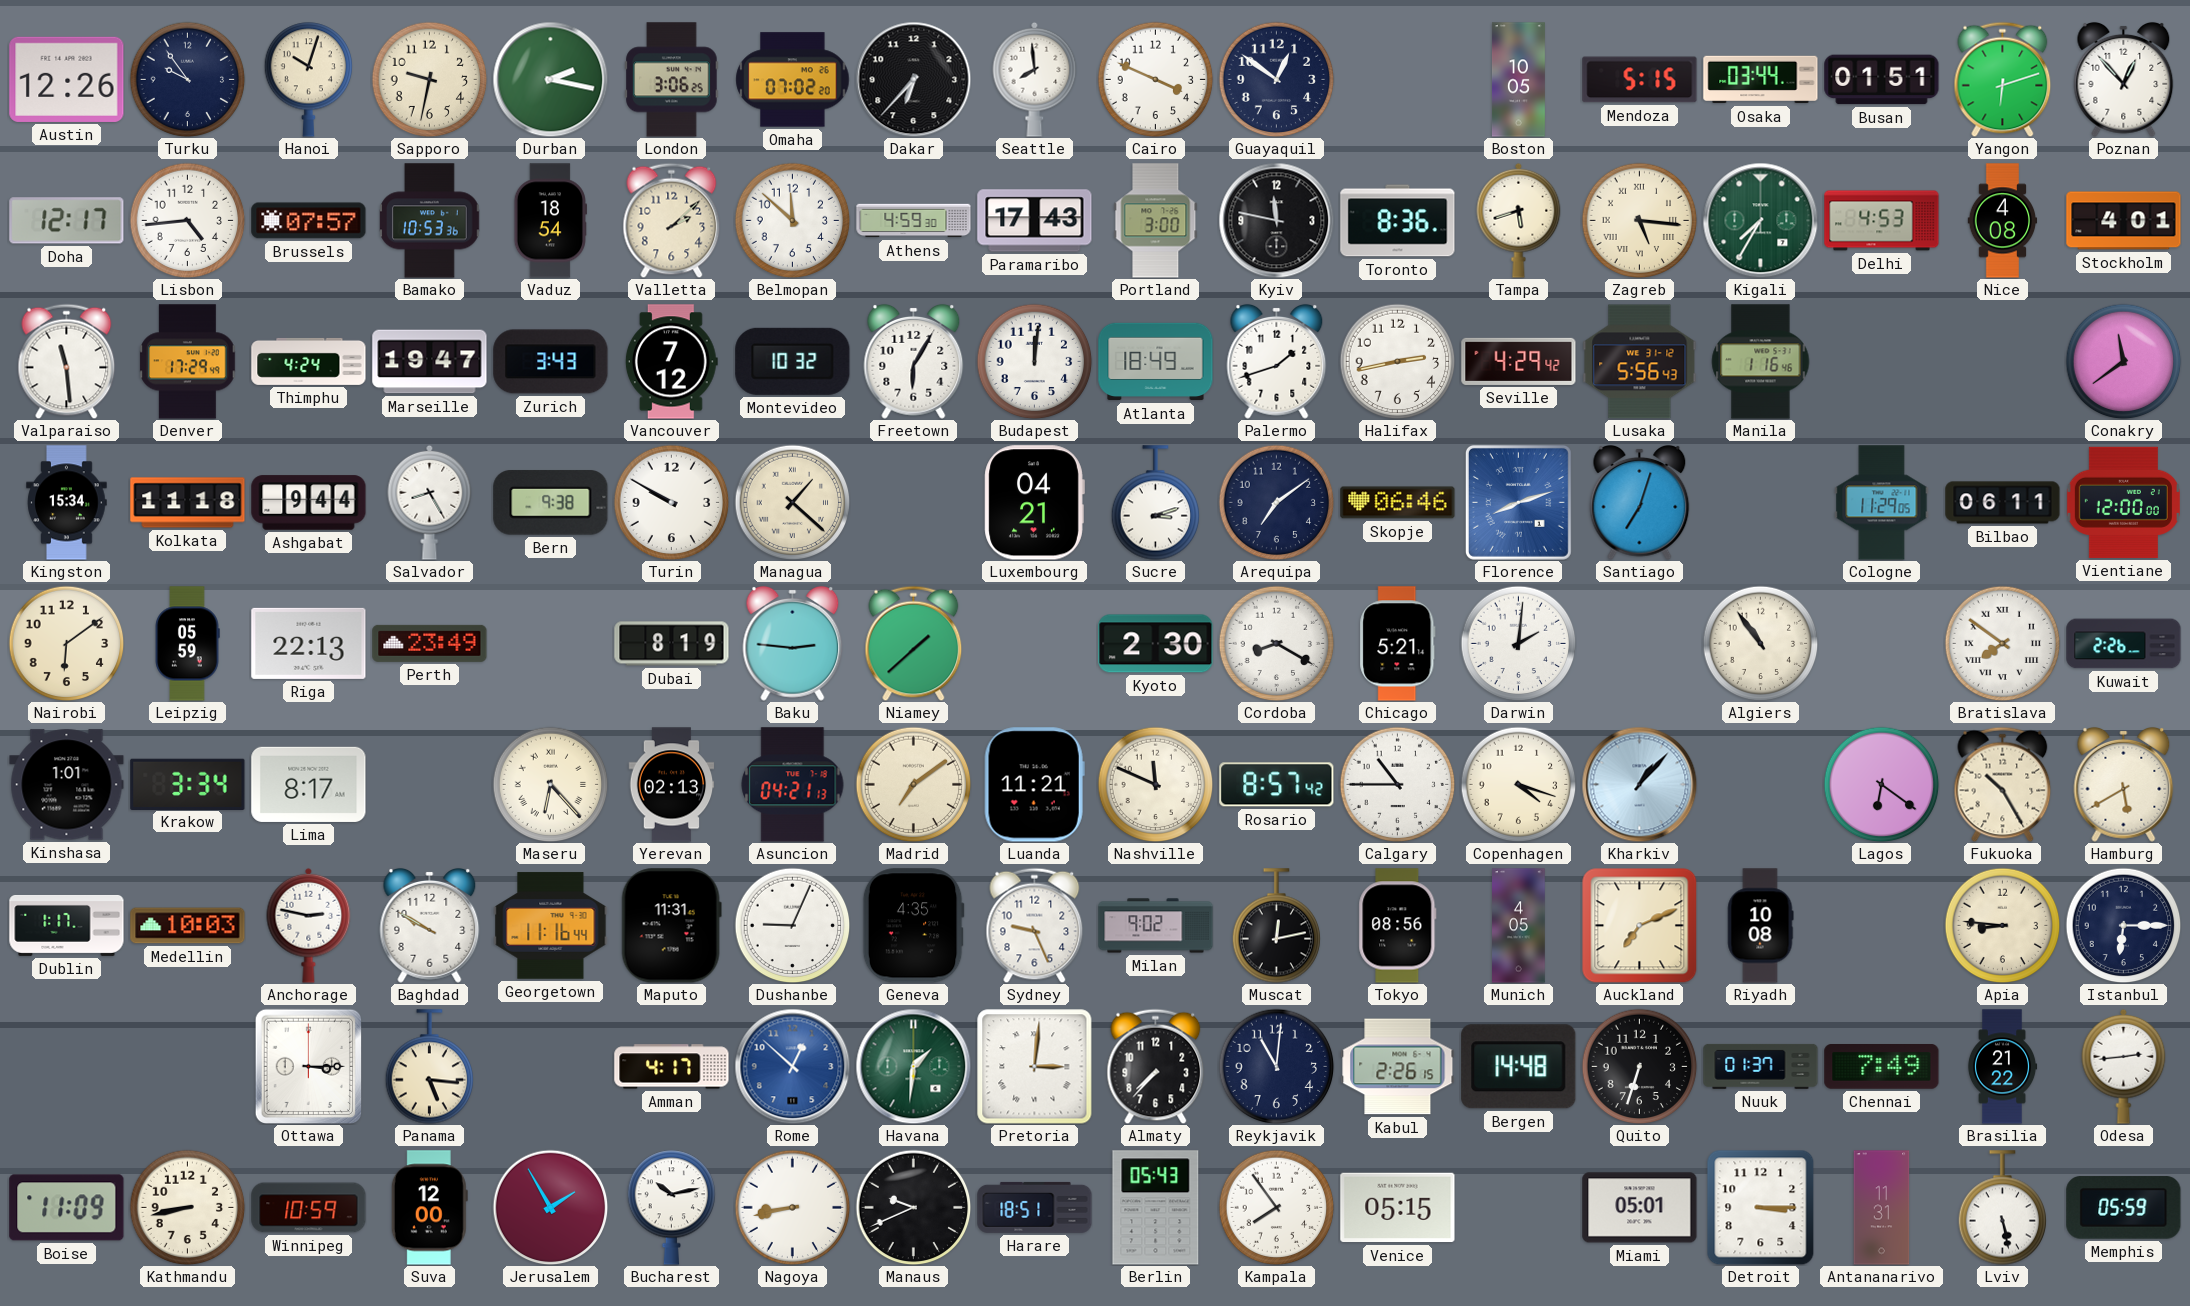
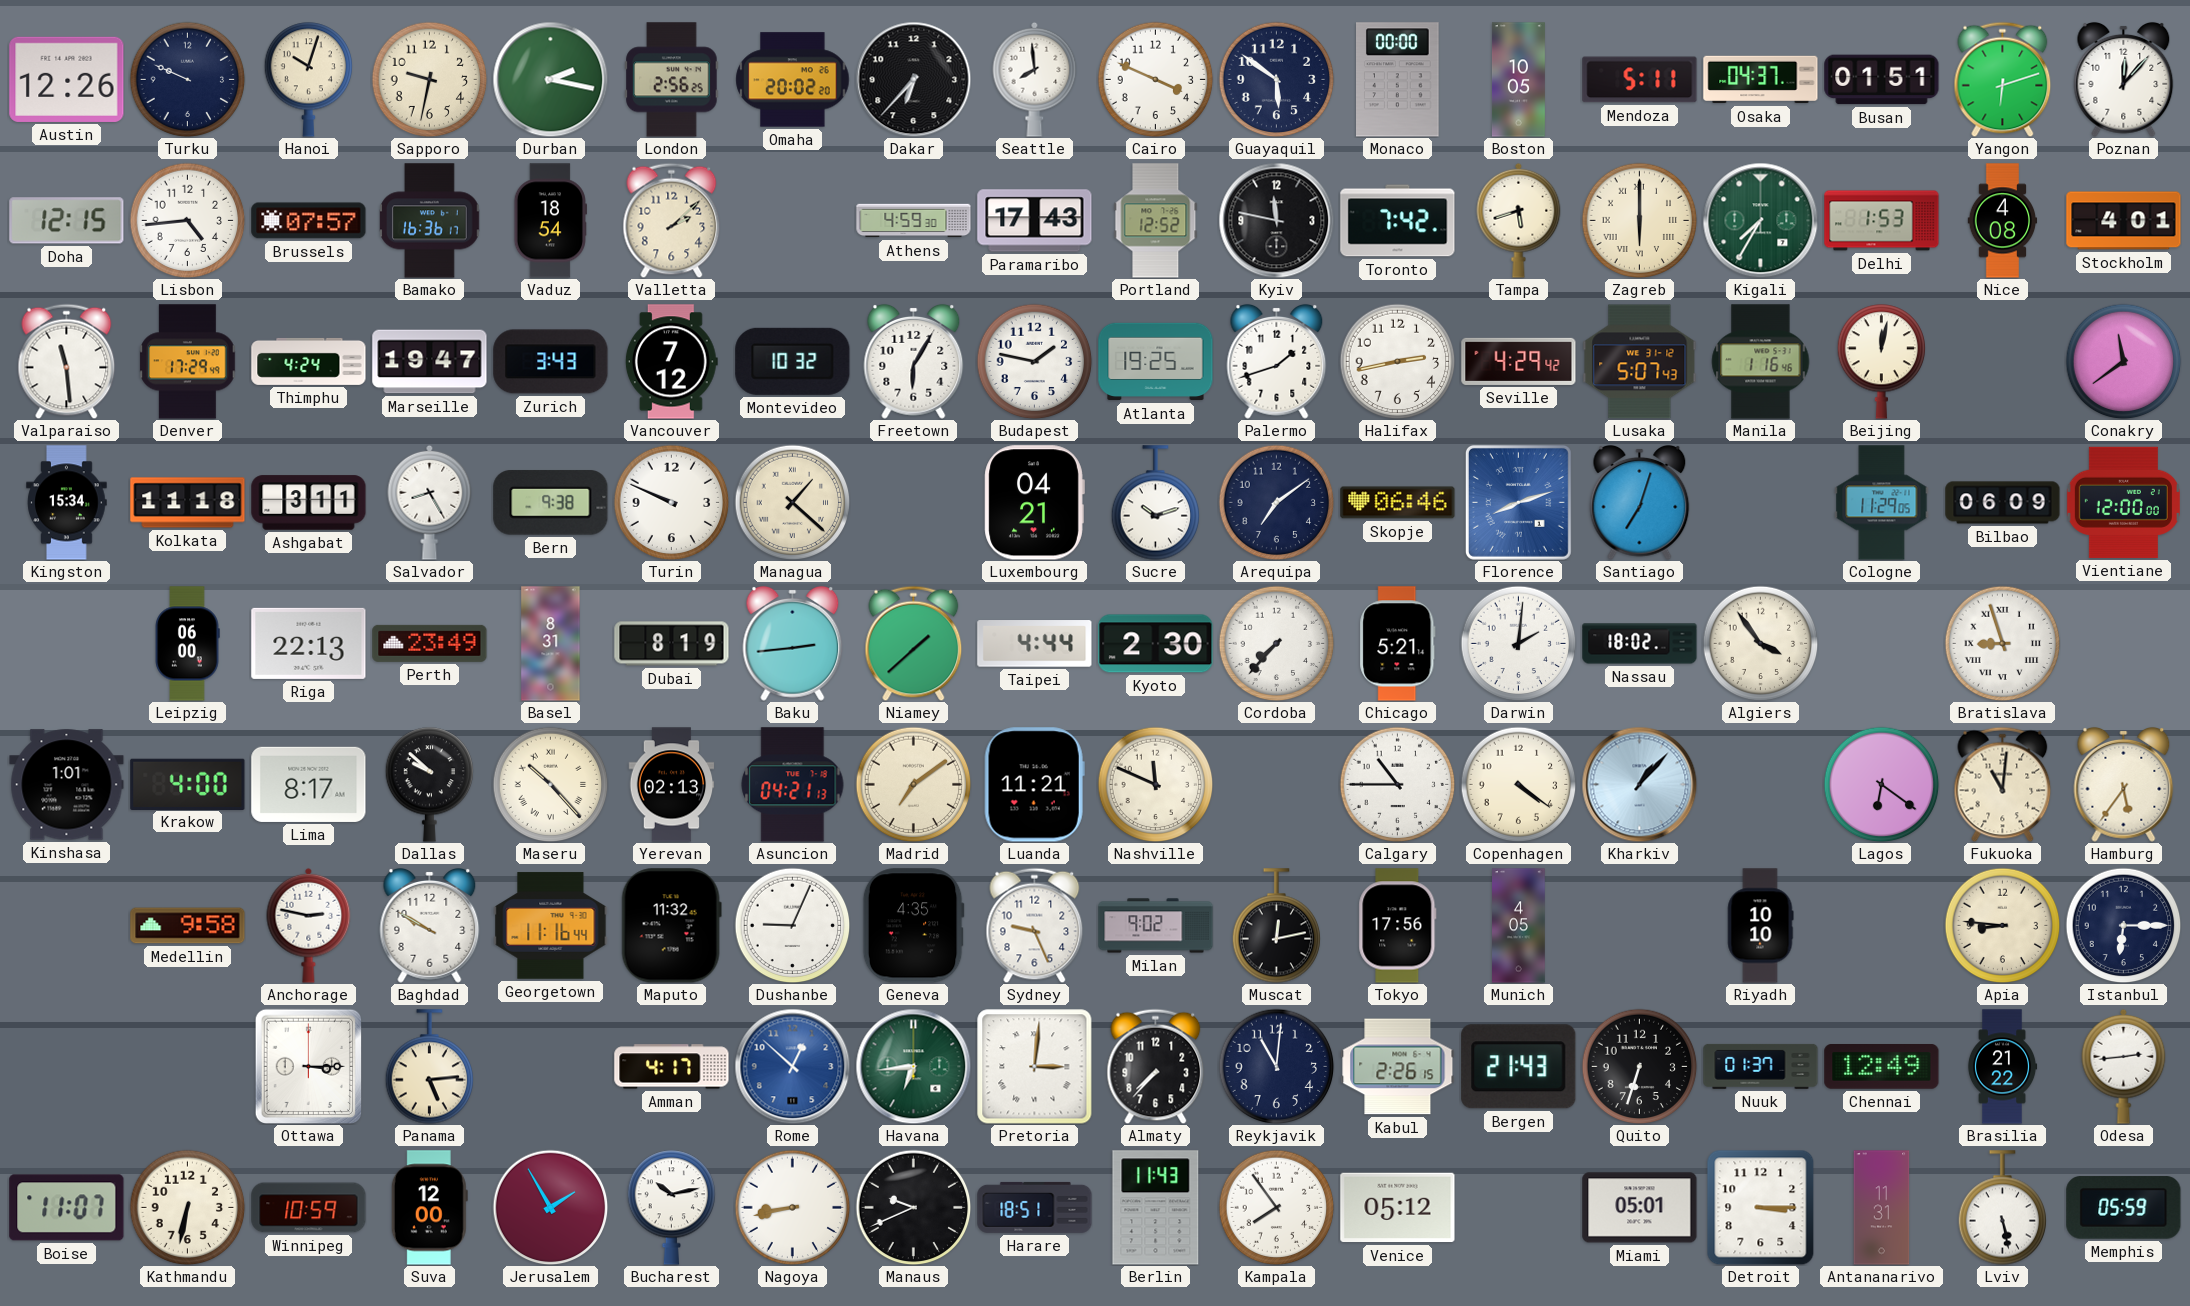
Turku: 9:54 -> 9:49 (187, 79)
London: 3:06 -> 2:56 (672, 80)
Omaha: 07:02 -> 20:02 (793, 80)
Guayaquil: 12:51 -> 5:51 (1276, 79)
Monaco: none -> 00:00 (1398, 80)
Mendoza: 5:15 -> 5:11 (1640, 80)
Osaka: 03:44 -> 04:37 (1761, 80)
Poznan: 12:53 -> 12:07 (2124, 79)
Doha: 12:17 -> 12:15 (67, 221)
Bamako: 10:53 -> 16:36 (430, 221)
Belmopan: 11:52 -> none (792, 220)
Portland: 3:00 -> 12:52 (1156, 221)
Toronto: 8:36 -> 7:42 (1398, 221)
Zagreb: 5:16 -> 6:00 (1639, 220)
Delhi: 4:53 -> 1:53 (1882, 221)
Budapest: 12:01 -> 1:47 (1034, 361)
Atlanta: 18:49 -> 19:25 (1156, 362)
Lusaka: 5:56 -> 5:07 (1640, 362)
Beijing: none -> 12:02 (1882, 362)
Ashgabat: 9:44 -> 3:11 (309, 503)
Turin: 9:50 -> 9:49 (671, 502)
Sucre: 3:12 -> 10:12 (1156, 503)
Bilbao: 06:11 -> 06:09 (2003, 503)
Nairobi: 6:09 -> none (66, 643)
Leipzig: 05:59 -> 06:00 (187, 644)
Basel: none -> 8:31 (551, 644)
Baku: 2:46 -> 2:44 (793, 643)
Taipei: none -> 4:44 (1035, 644)
Cordoba: 8:20 -> 7:37 (1276, 643)
Nassau: none -> 18:02 (1640, 644)
Algiers: 10:54 -> 3:54 (1760, 643)
Bratislava: 7:51 -> 8:57 (2002, 643)
Kuwait: 2:26 -> none (2124, 644)
Krakow: 3:34 -> 4:00 (188, 784)
Dallas: none -> 9:52 (430, 785)
Maseru: 6:23 -> 10:23 (550, 784)
Rosario: 8:57 -> none (1277, 785)
Copenhagen: 4:18 -> 4:21 (1518, 784)
Fukuoka: 10:25 -> 11:01 (2003, 784)
Hamburg: 5:40 -> 5:36 (2124, 784)
Dublin: 1:17 -> none (67, 925)
Medellin: 10:03 -> 9:58 (188, 926)
Maputo: 11:31 -> 11:32 (671, 926)
Tokyo: 08:56 -> 17:56 (1398, 926)
Auckland: 7:11 -> none (1639, 926)
Riyadh: 10:08 -> 10:10 (1760, 926)
Panama: 5:16 -> 5:14 (430, 1067)
Havana: 1:31 -> 6:44 (913, 1066)
Bergen: 14:48 -> 21:43 (1519, 1067)
Chennai: 7:49 -> 12:49 (1882, 1067)
Boise: 11:09 -> 11:07 (67, 1208)
Kathmandu: 8:43 -> 6:32 (187, 1207)
Berlin: 05:43 -> 11:43 (1156, 1208)
Venice: 05:15 -> 05:12 (1398, 1208)
